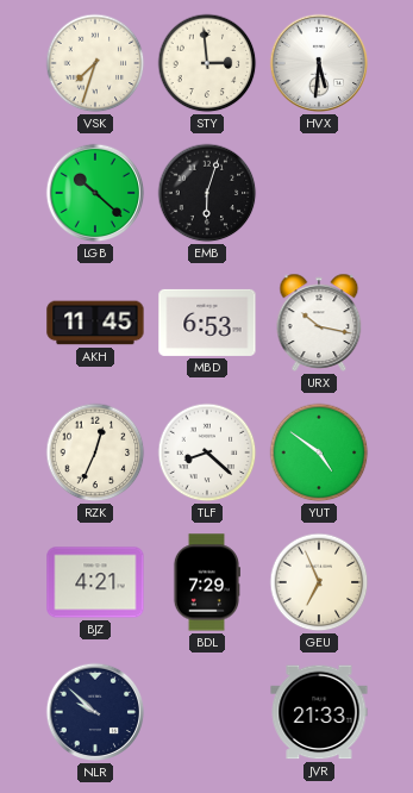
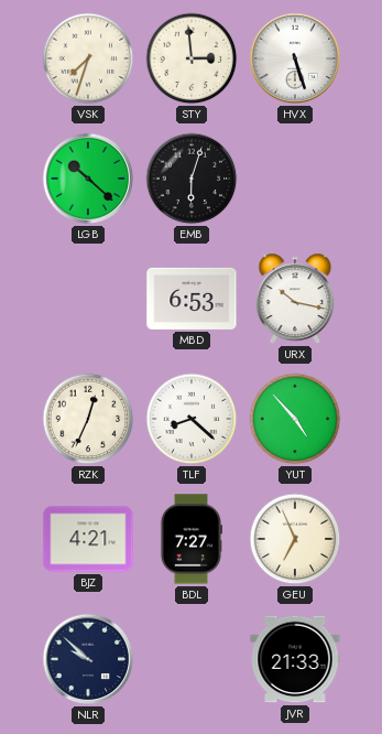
HVX: 5:31 -> 5:27 (295, 58)
AKH: 11:45 -> none (95, 323)
YUT: 4:51 -> 4:53 (295, 419)
BDL: 7:29 -> 7:27 (190, 539)
